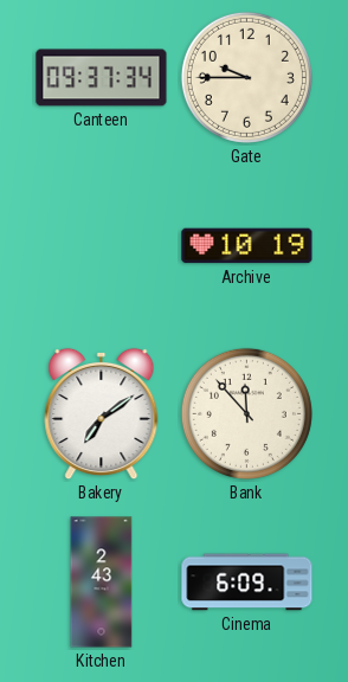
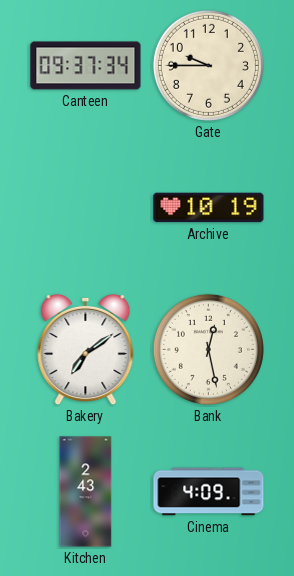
Bank: 11:53 -> 12:28 (208, 349)
Cinema: 6:09 -> 4:09 (209, 492)
